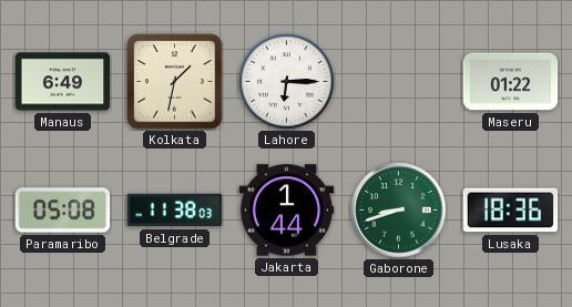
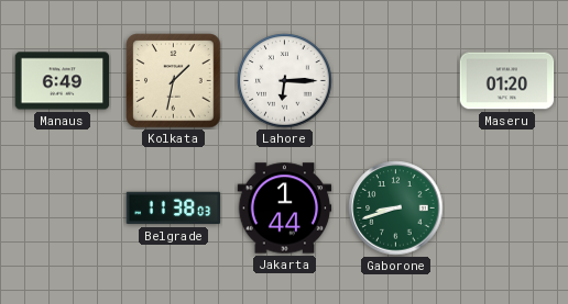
Maseru: 01:22 -> 01:20 (507, 81)
Paramaribo: 05:08 -> none (63, 211)
Lusaka: 18:36 -> none (511, 211)
